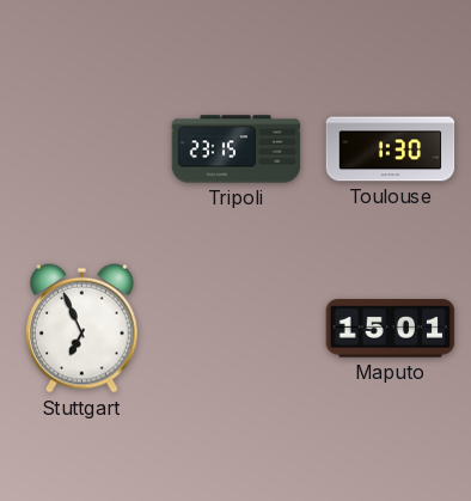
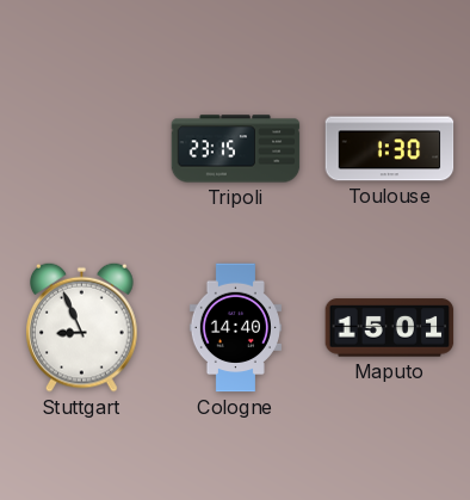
Stuttgart: 6:56 -> 8:56 (82, 327)
Cologne: none -> 14:40 (235, 328)
